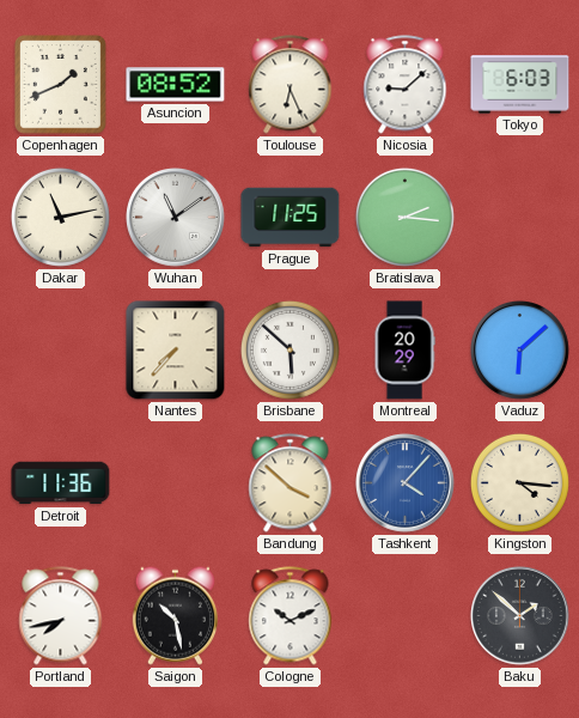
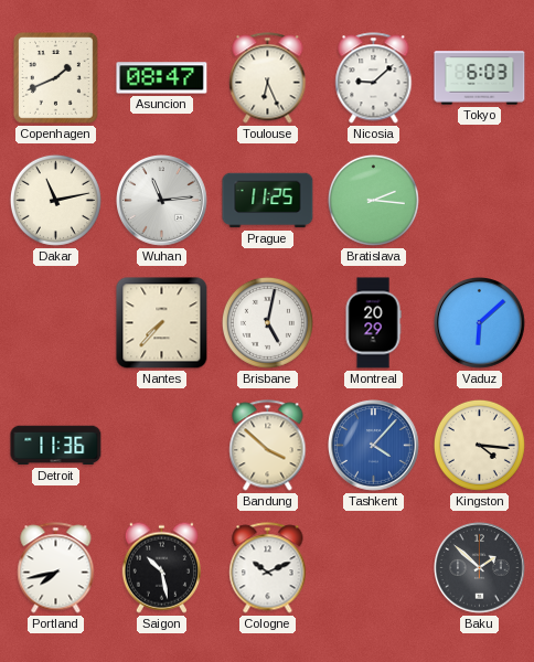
Asuncion: 08:52 -> 08:47 (162, 78)
Wuhan: 11:09 -> 11:14 (162, 201)
Brisbane: 5:52 -> 5:02 (267, 322)
